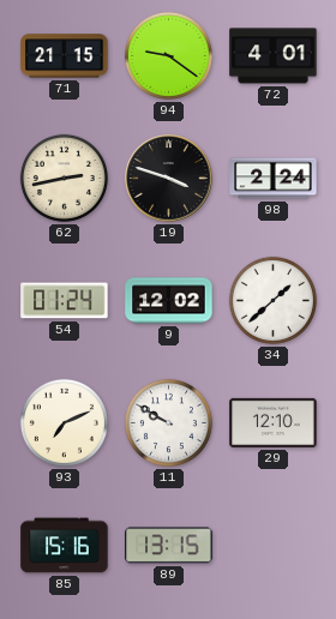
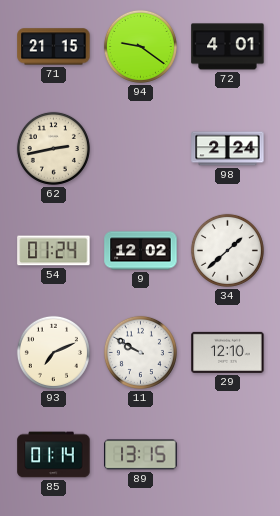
19: 3:48 -> none (169, 179)
85: 15:16 -> 01:14 (54, 455)
